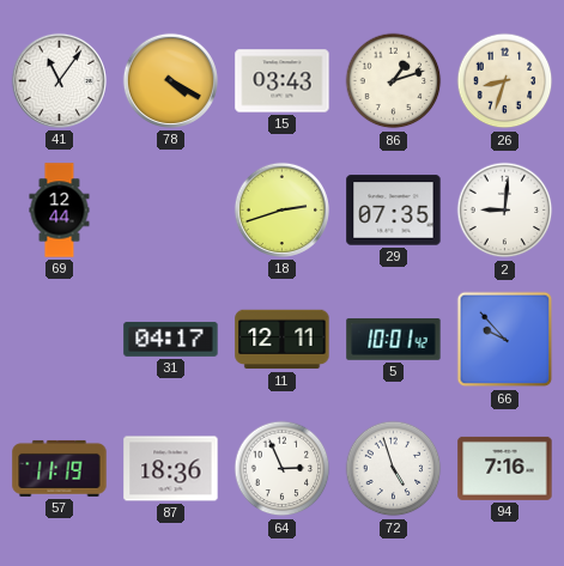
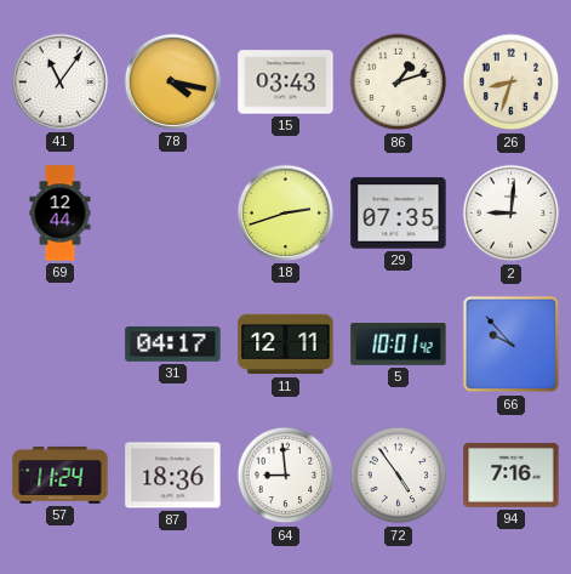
78: 4:20 -> 4:17 (172, 81)
57: 11:19 -> 11:24 (61, 474)
64: 2:56 -> 8:59 (286, 476)
72: 4:57 -> 4:54 (399, 476)
